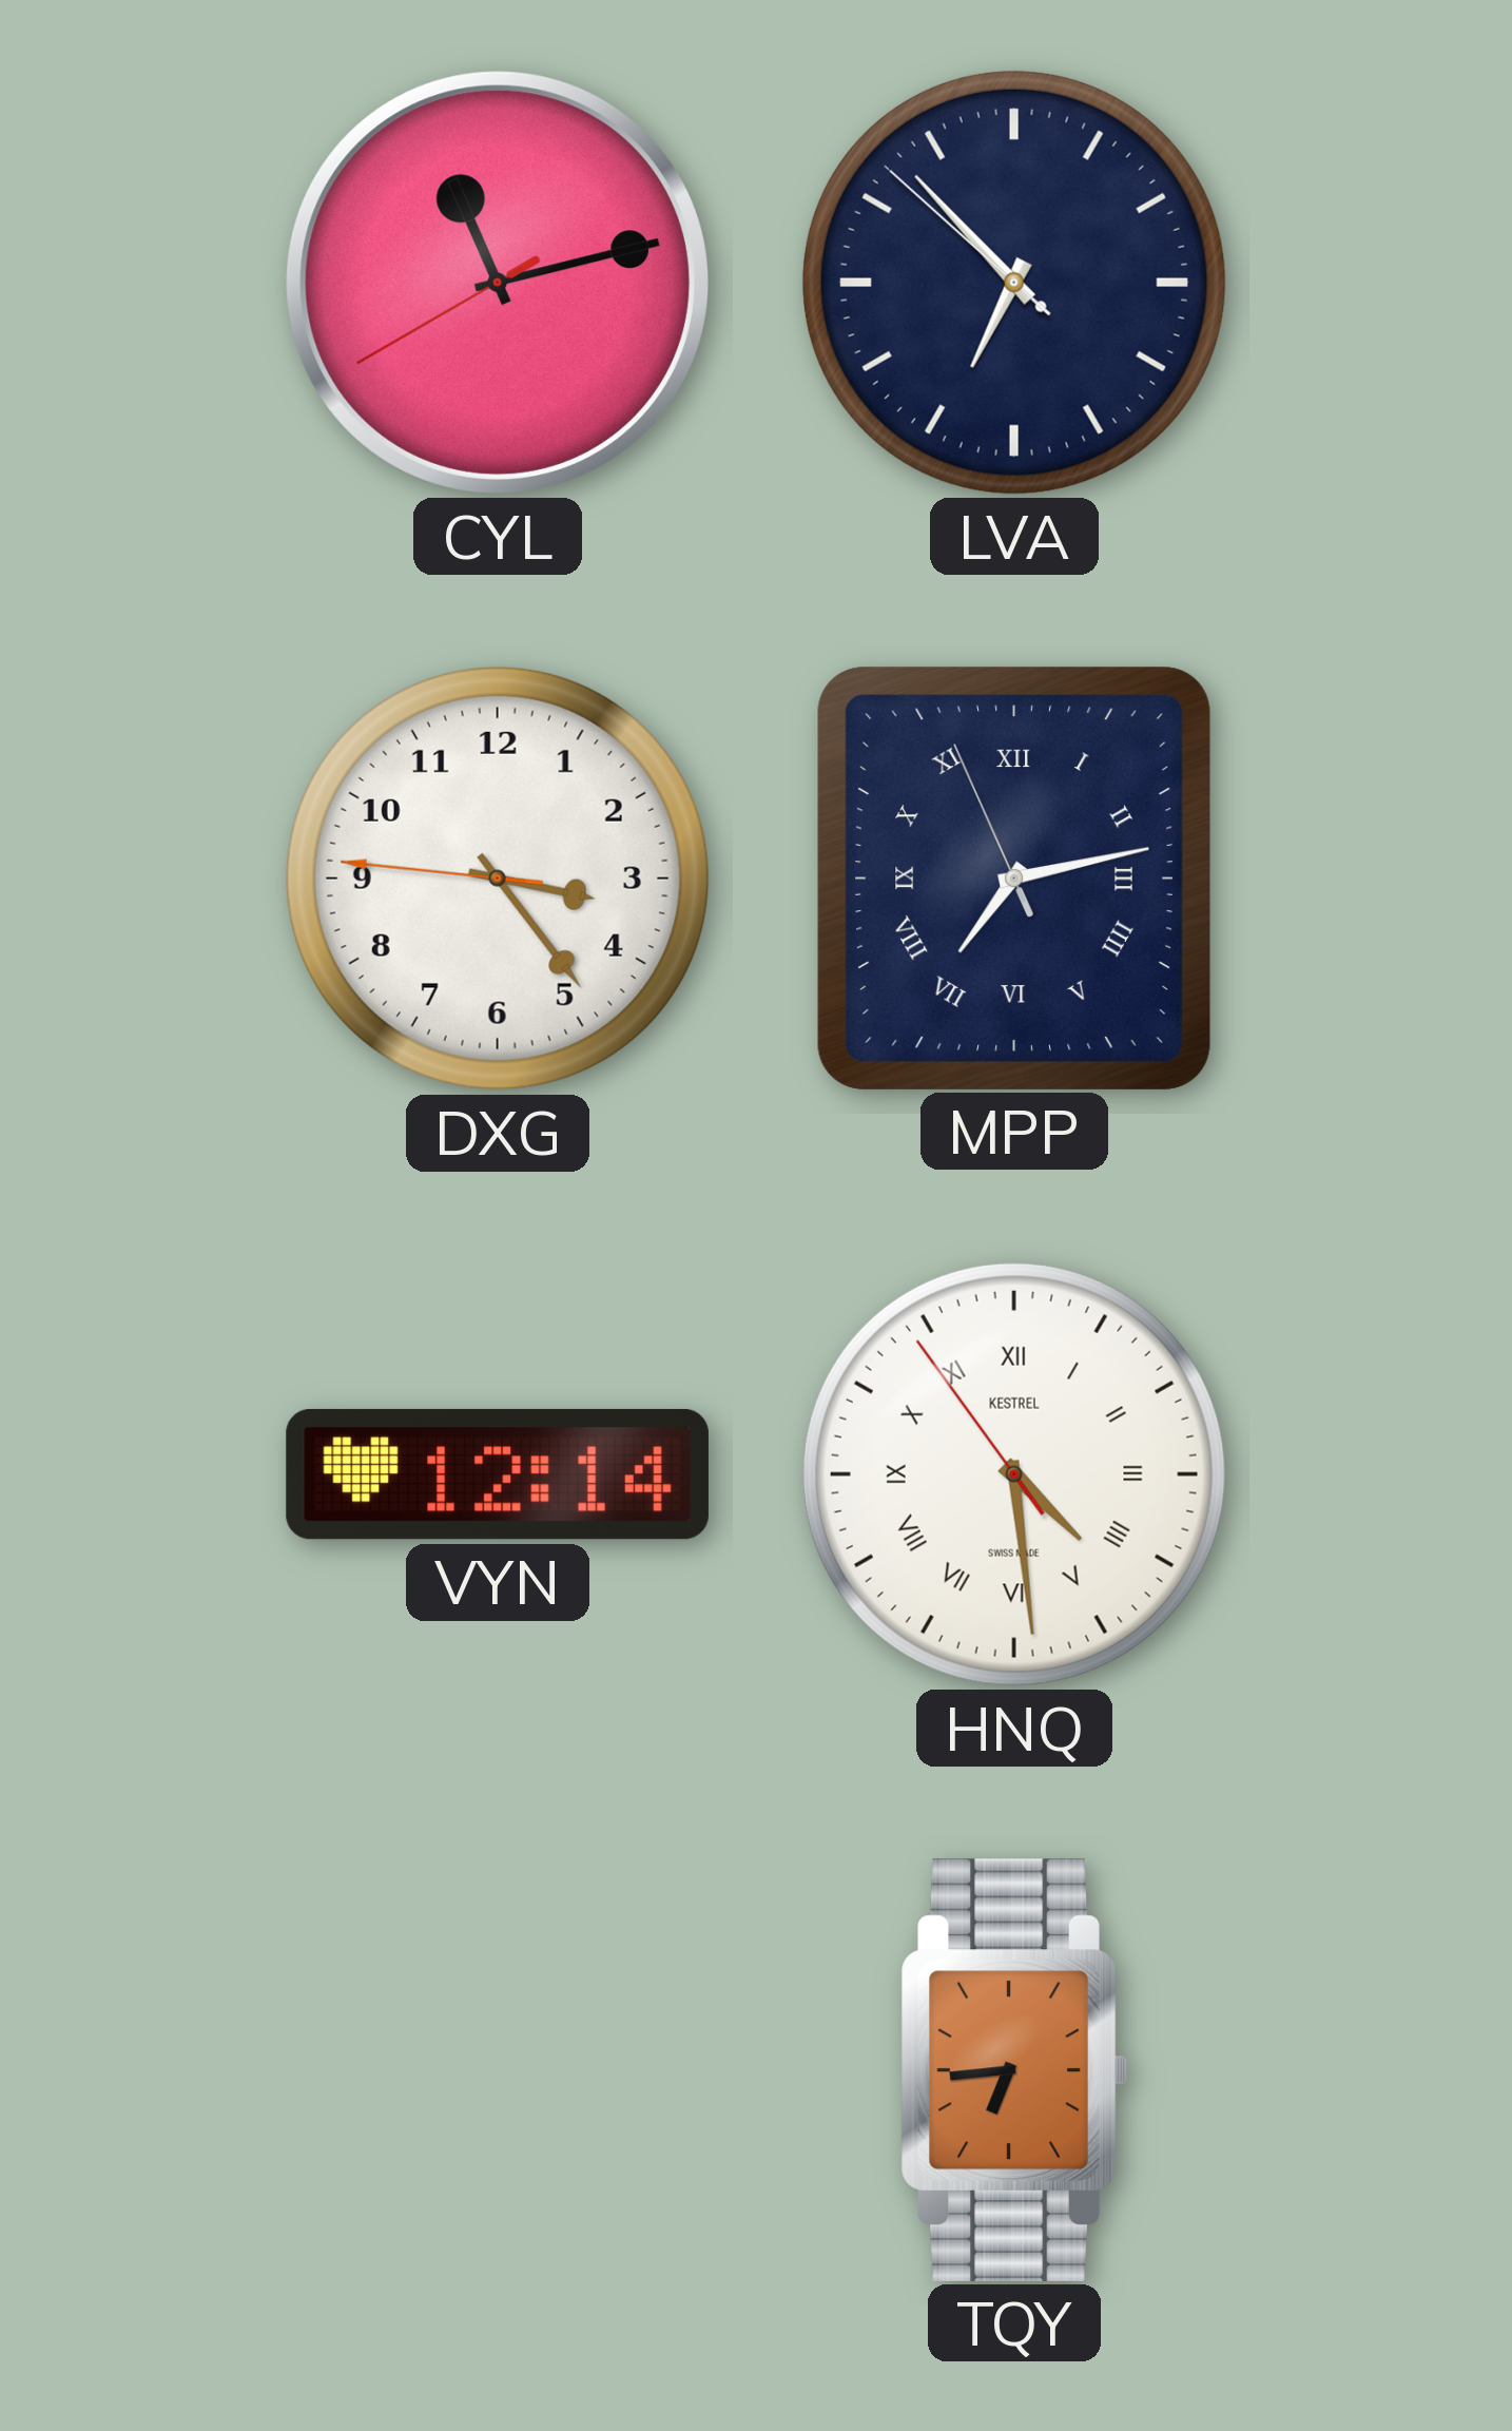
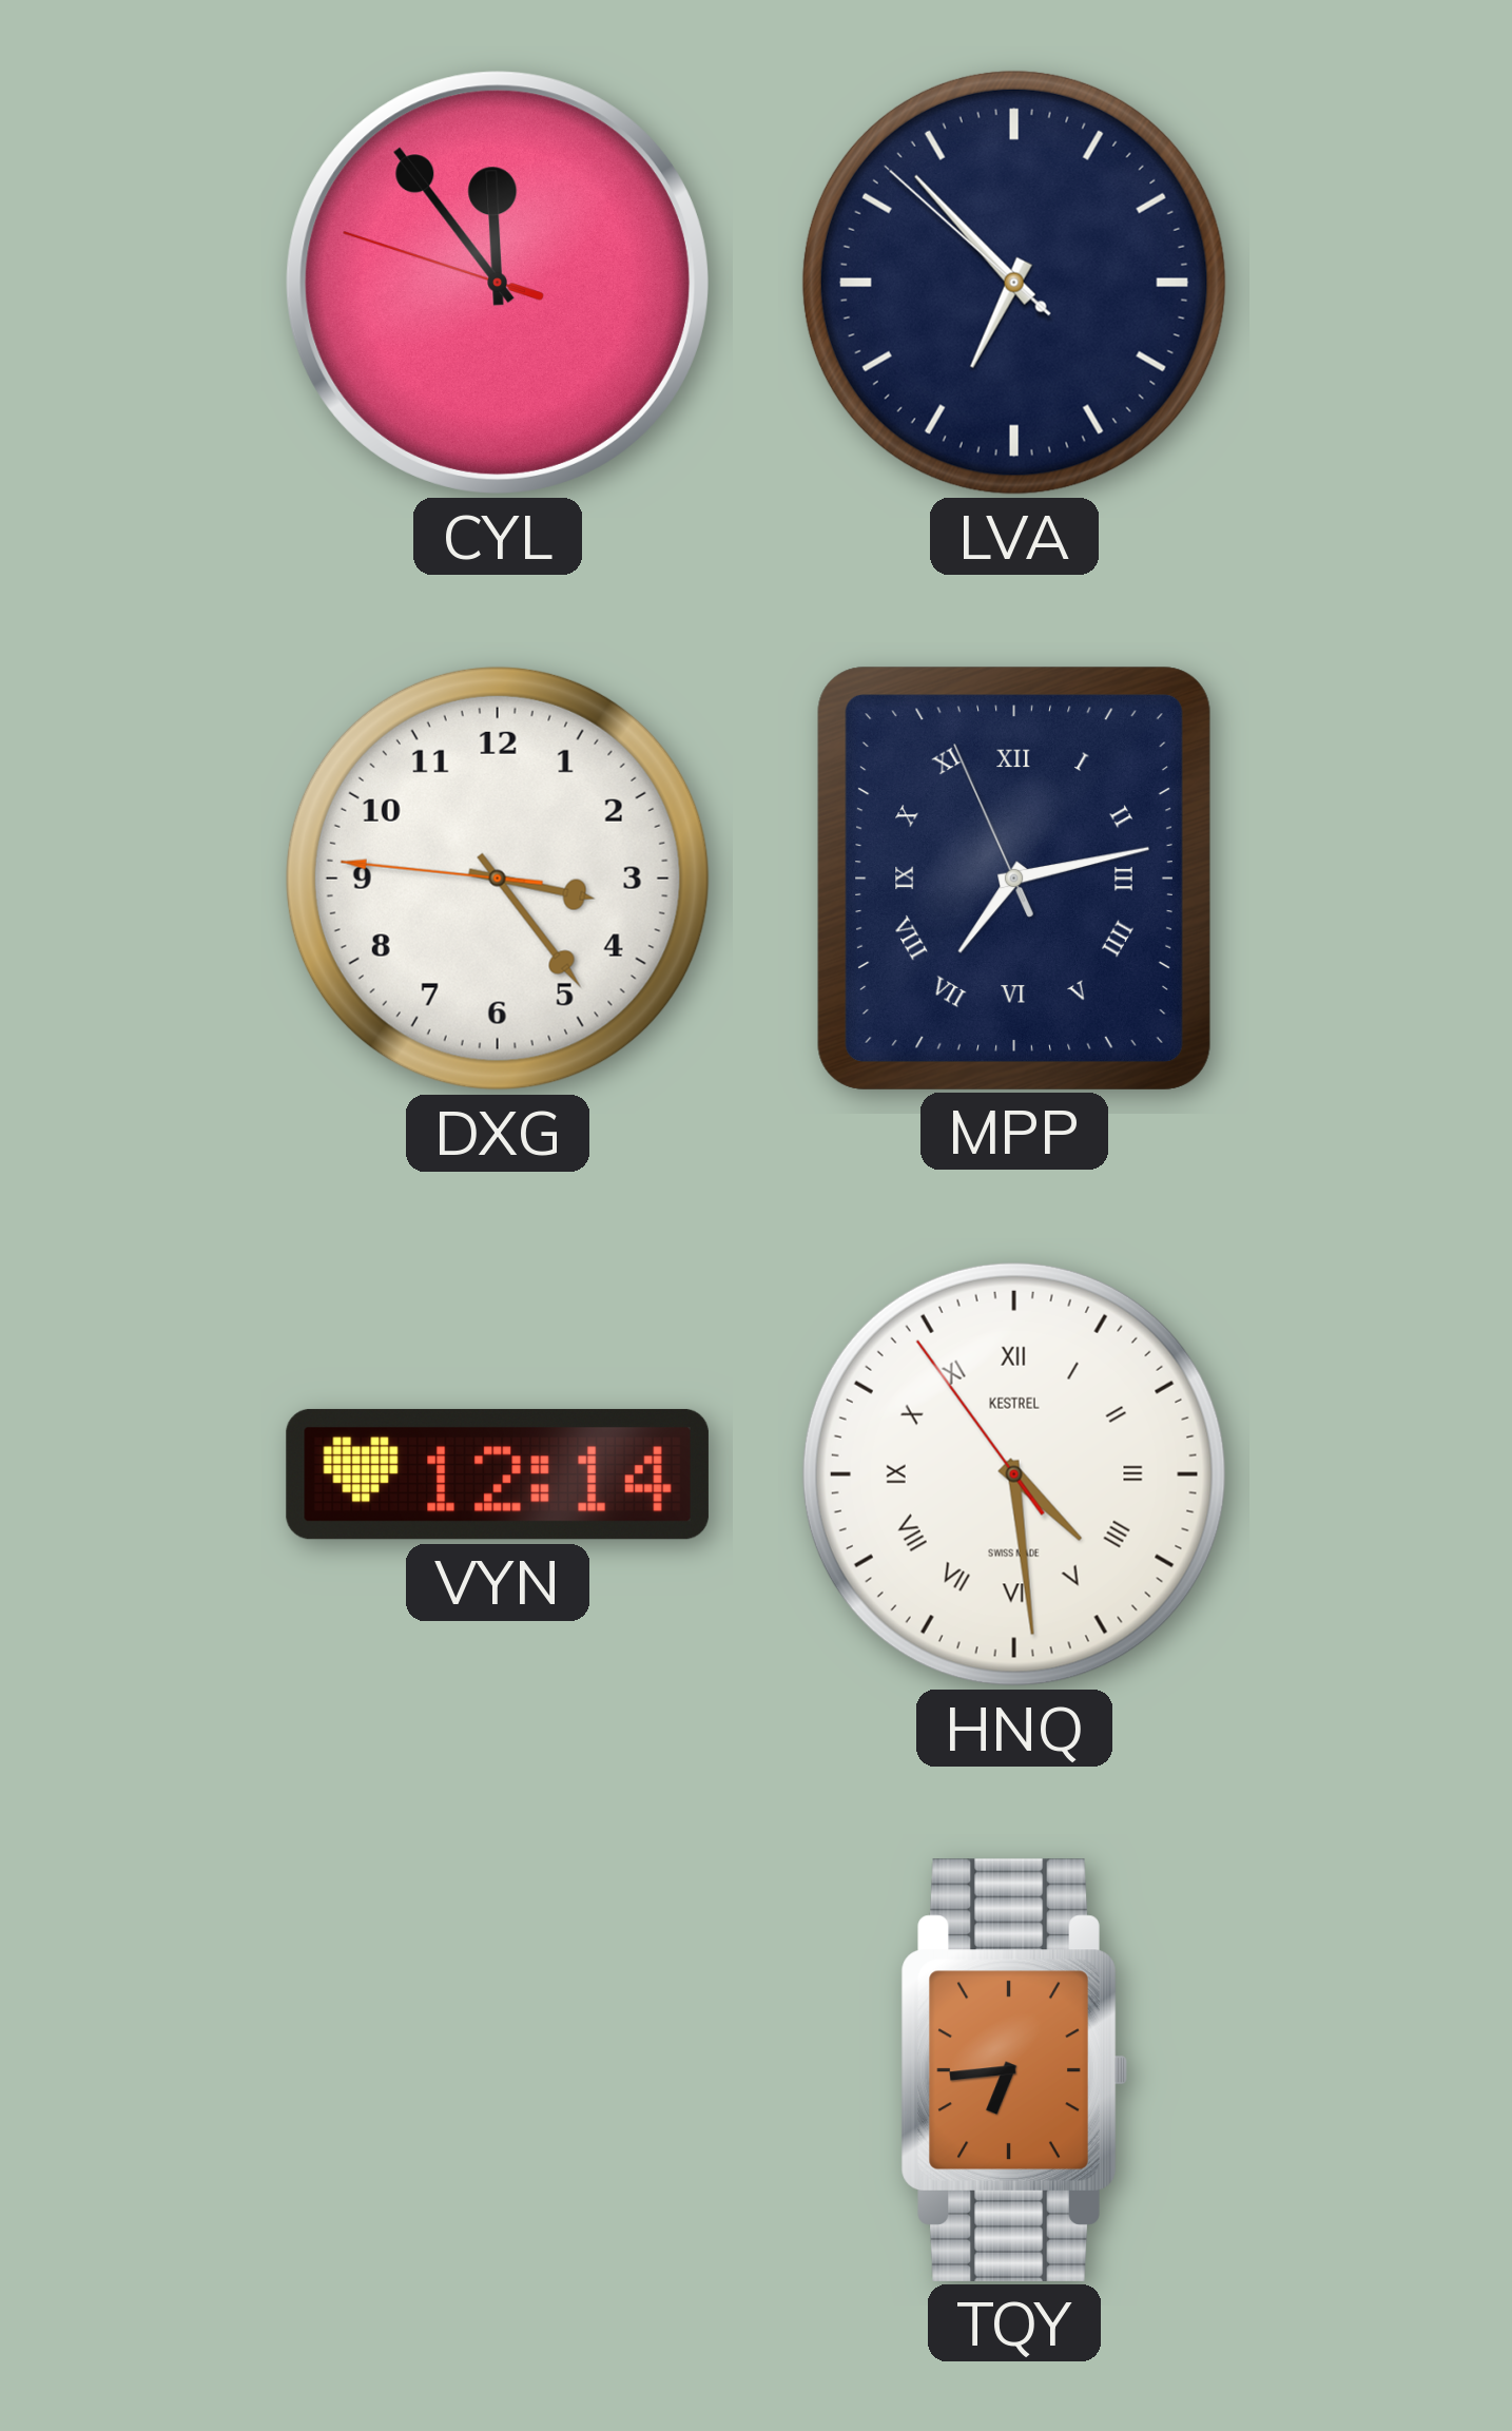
CYL: 11:12 -> 11:53 (498, 283)
